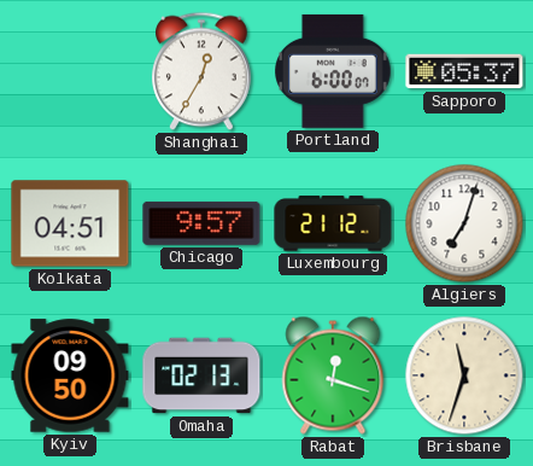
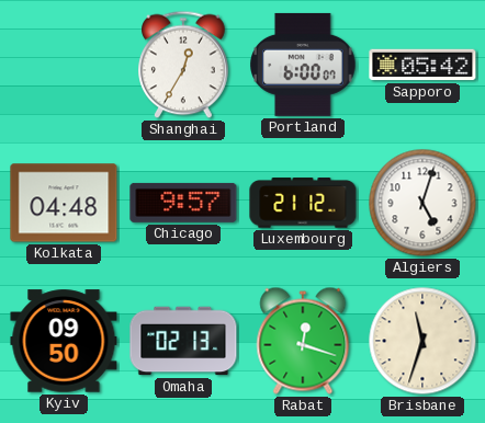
Sapporo: 05:37 -> 05:42 (422, 65)
Kolkata: 04:51 -> 04:48 (64, 203)
Algiers: 7:03 -> 5:03 (422, 203)
